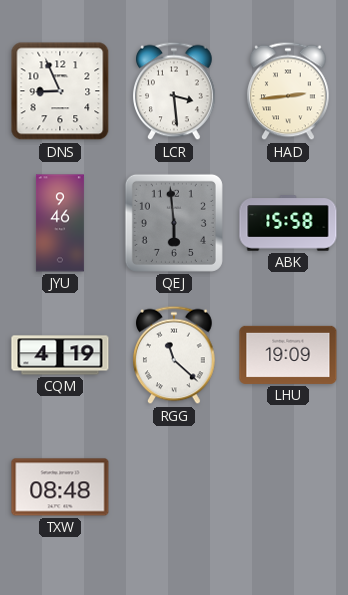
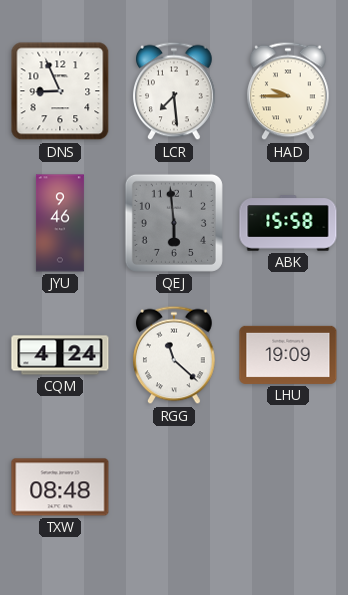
LCR: 3:29 -> 7:29 (175, 91)
HAD: 2:44 -> 9:45 (289, 91)
CQM: 4:19 -> 4:24 (60, 355)
